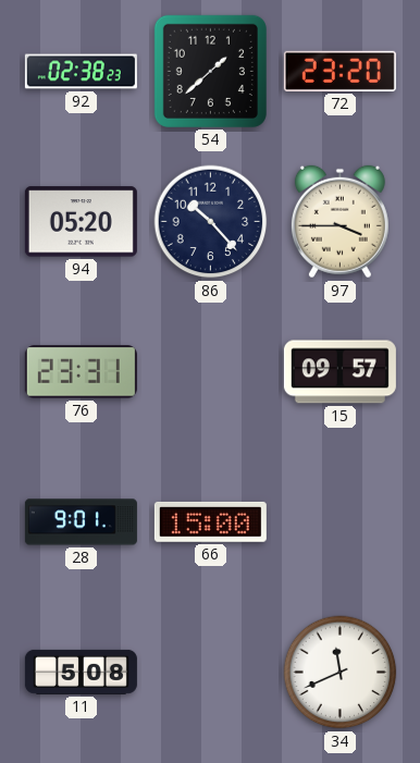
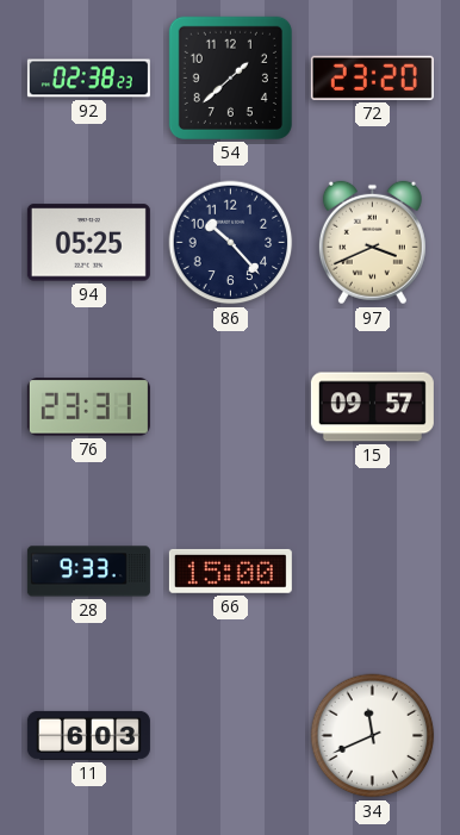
94: 05:20 -> 05:25 (88, 243)
97: 3:45 -> 3:41 (372, 243)
28: 9:01 -> 9:33 (88, 572)
11: 5:08 -> 6:03 (88, 735)
